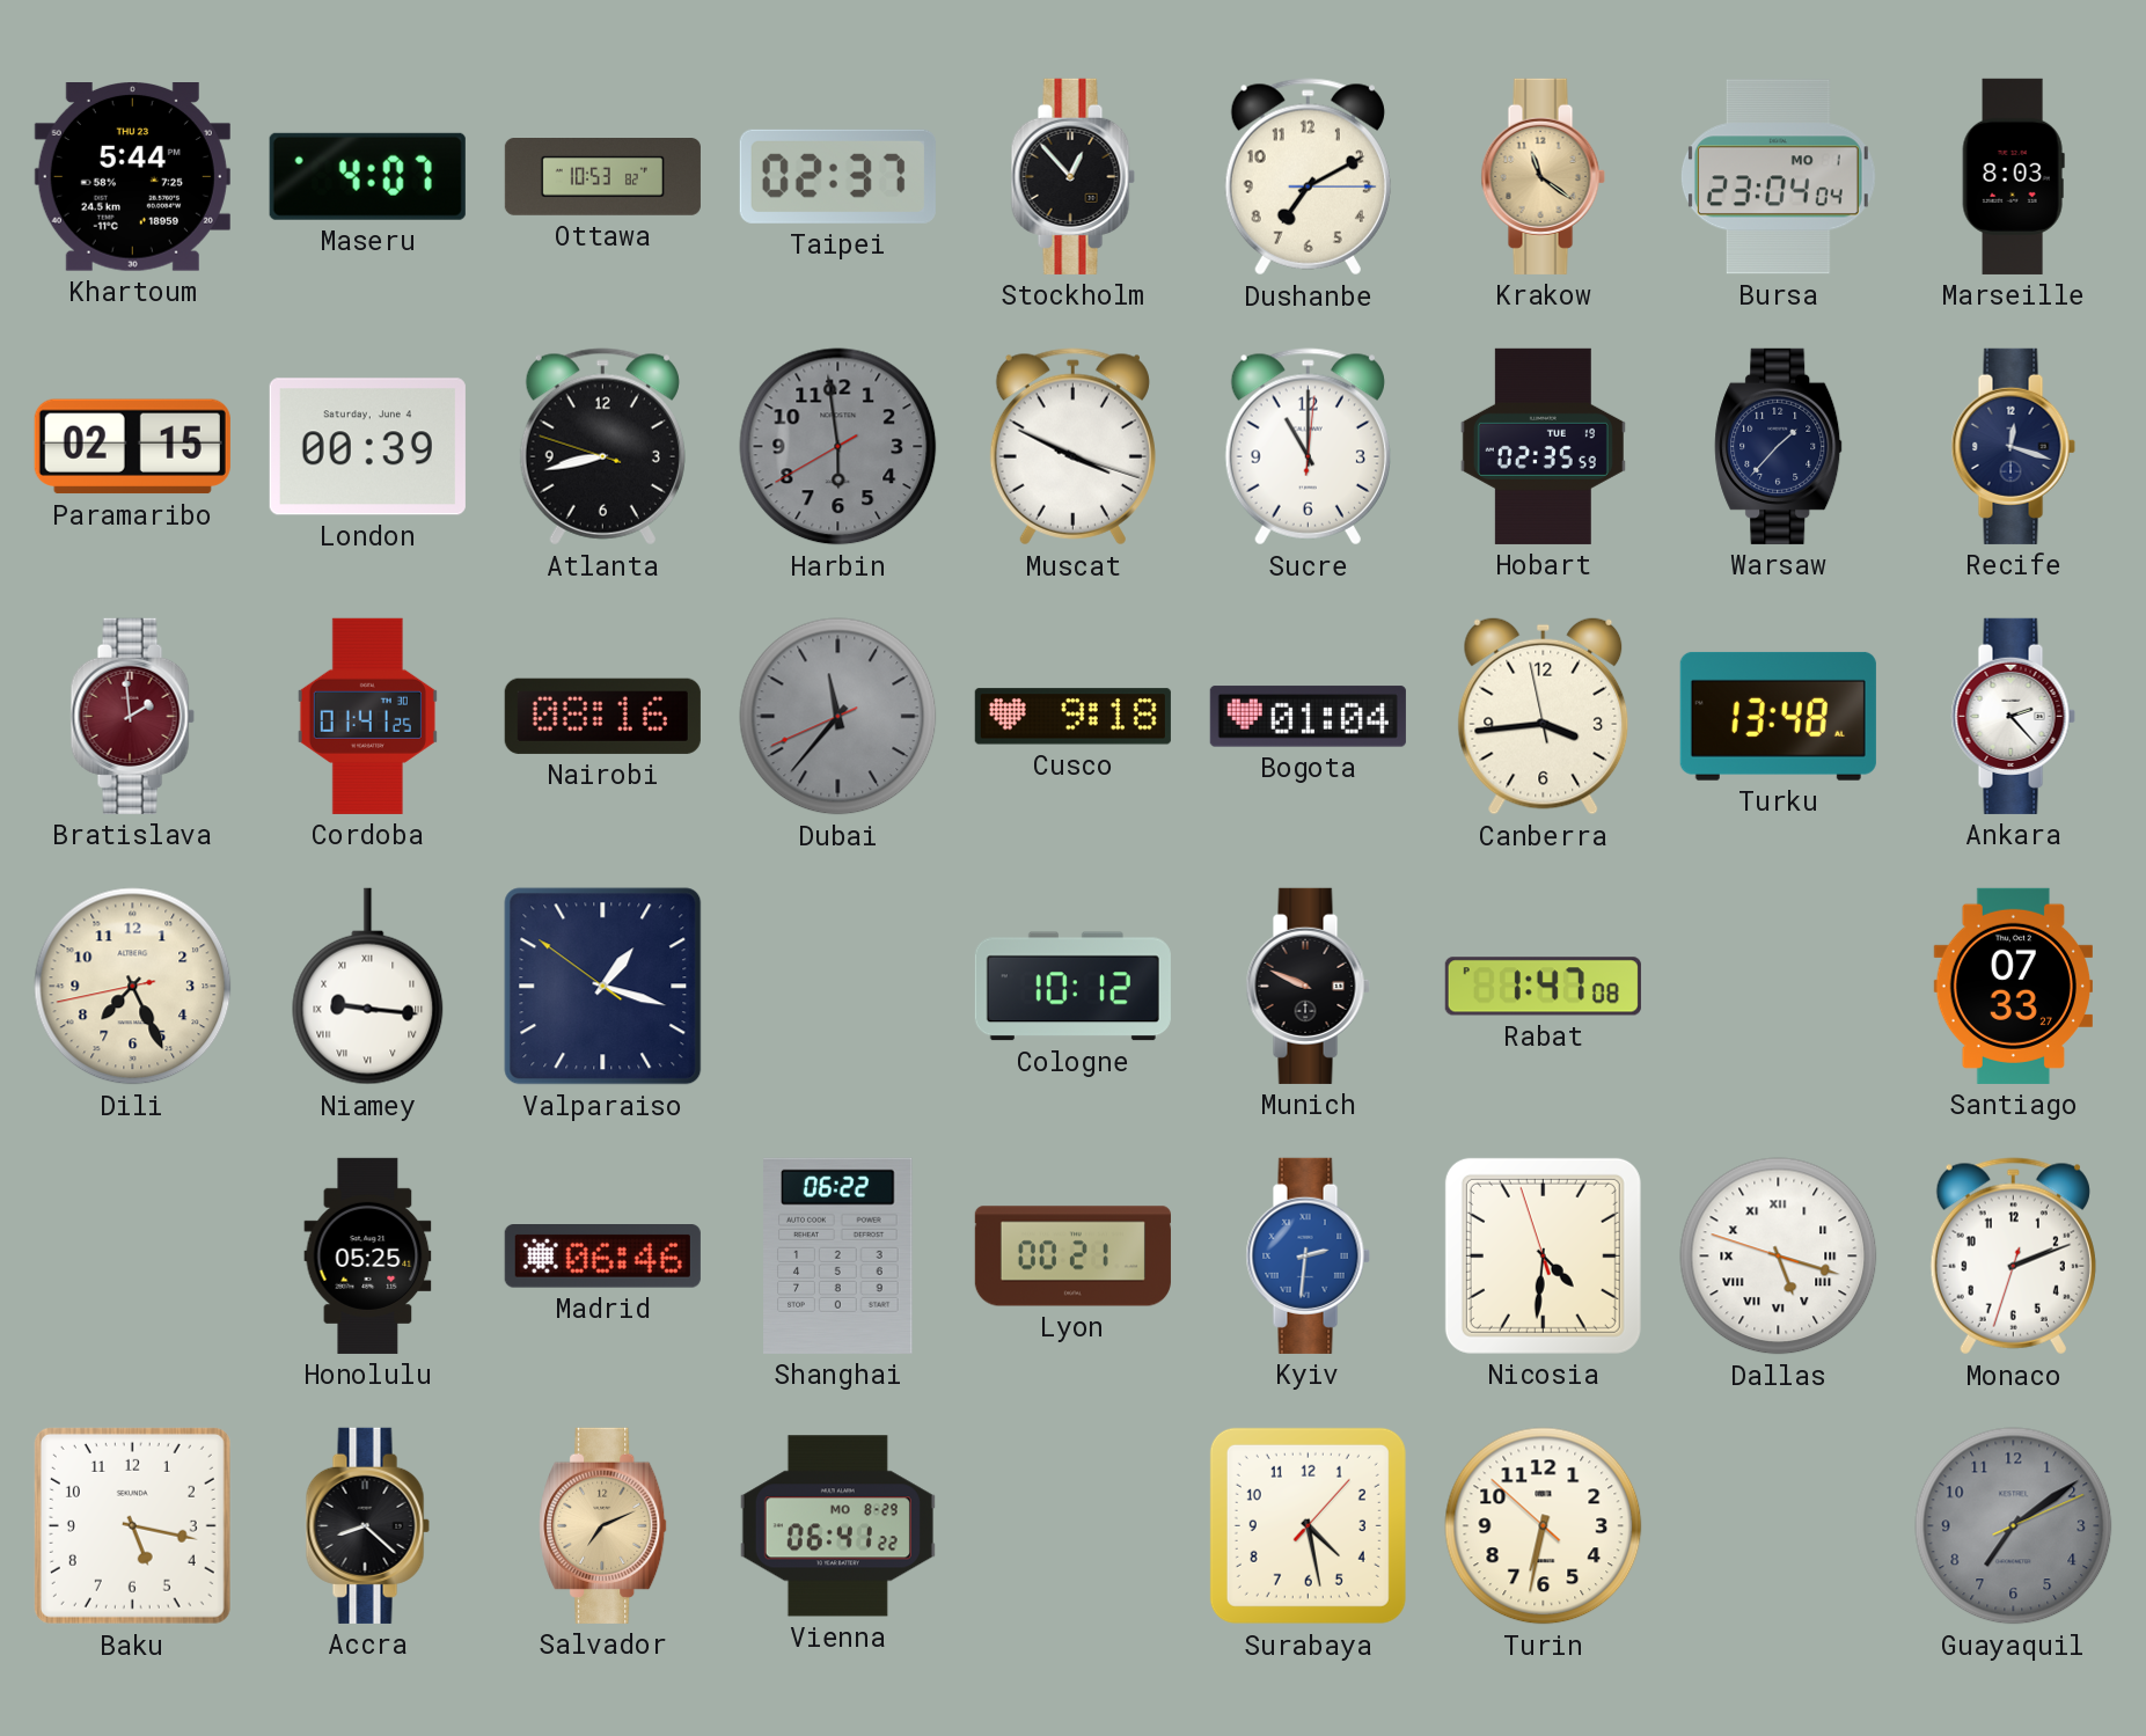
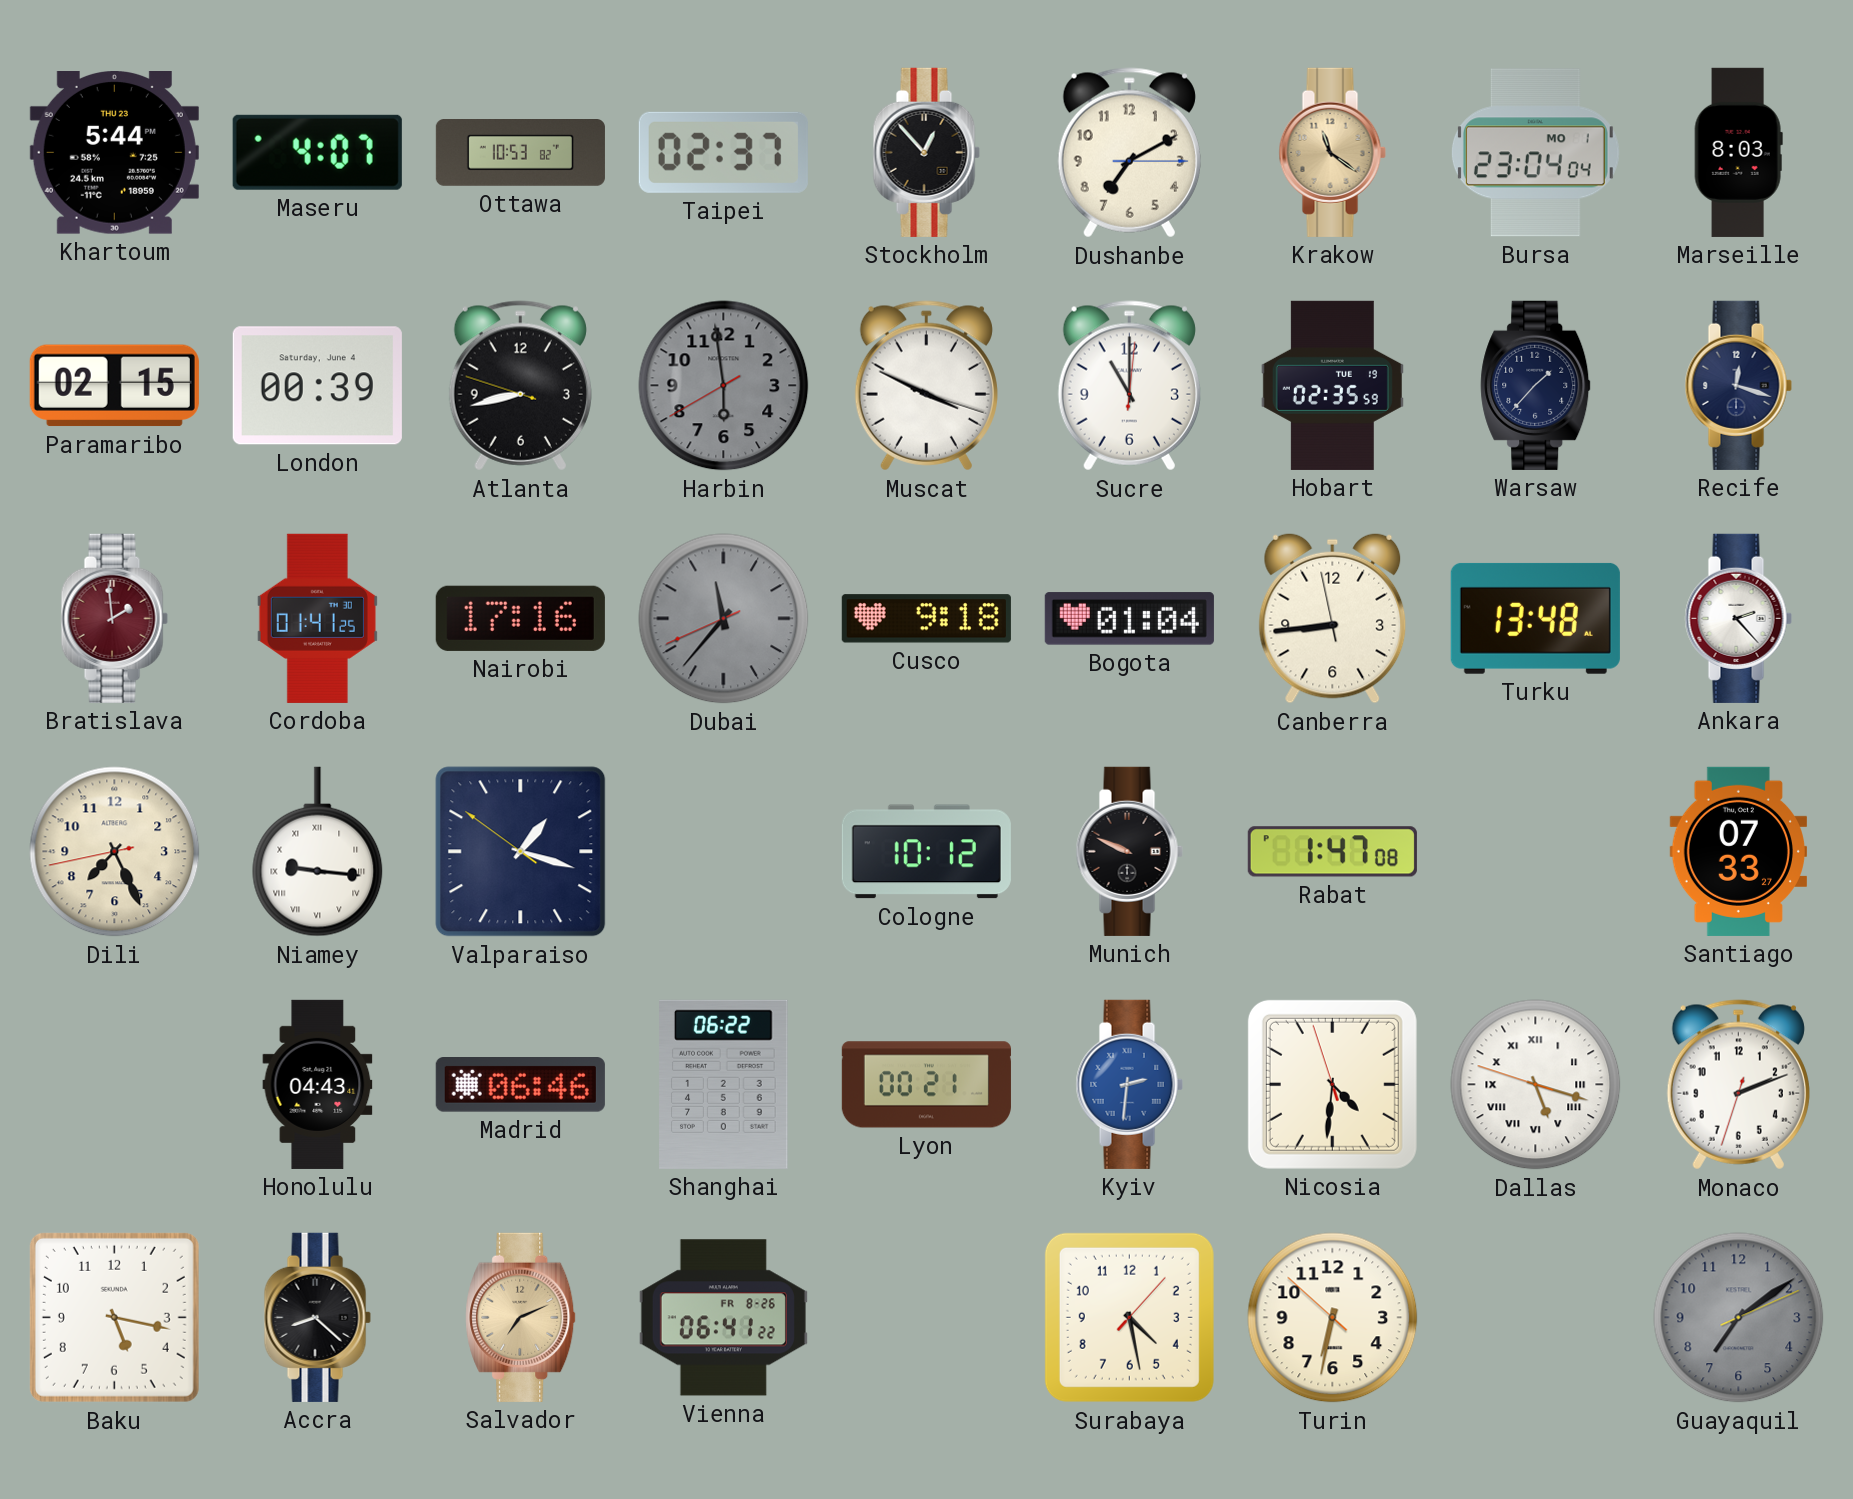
Nairobi: 08:16 -> 17:16 (520, 618)
Canberra: 3:43 -> 8:43 (1333, 618)
Honolulu: 05:25 -> 04:43 (318, 1084)
Vienna date: MO 8-29 -> FR 8-26 (723, 1318)
